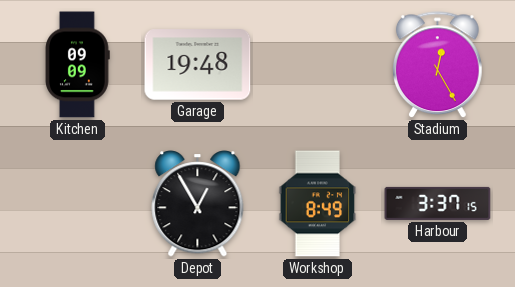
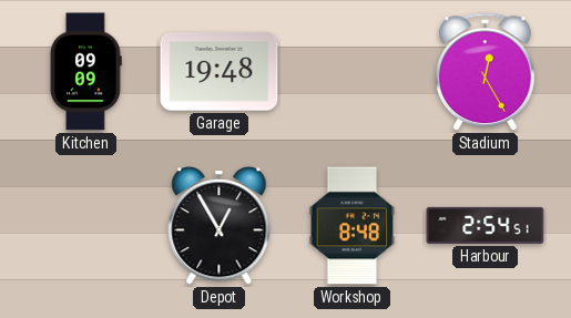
Workshop: 8:49 -> 8:48 (353, 226)
Harbour: 3:37 -> 2:54 (486, 225)
